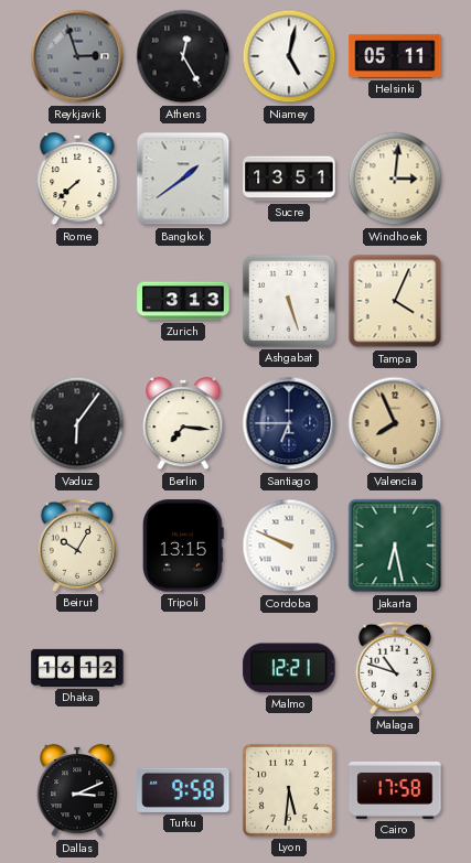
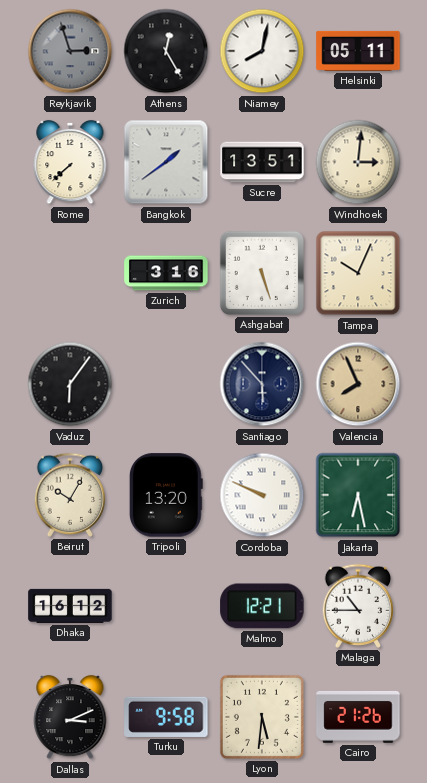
Niamey: 5:02 -> 8:02 (262, 51)
Zurich: 3:13 -> 3:16 (166, 273)
Tampa: 4:04 -> 10:04 (358, 273)
Berlin: 7:16 -> none (183, 423)
Santiago: 6:45 -> 5:53 (262, 384)
Tripoli: 13:15 -> 13:20 (166, 495)
Malaga: 10:48 -> 10:45 (358, 606)
Cairo: 17:58 -> 21:26 (358, 717)
